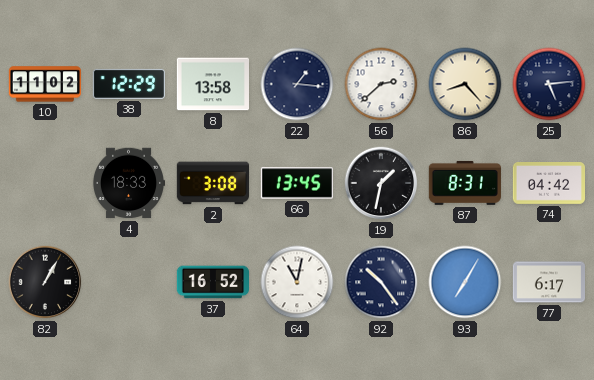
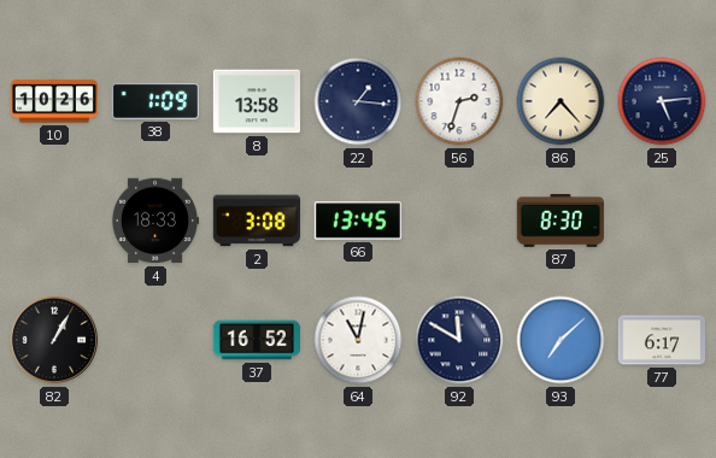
10: 11:02 -> 10:26 (53, 101)
38: 12:29 -> 1:09 (155, 101)
56: 2:38 -> 2:33 (459, 101)
86: 8:23 -> 7:23 (561, 101)
19: 1:32 -> none (381, 183)
87: 8:31 -> 8:30 (561, 221)
74: 04:42 -> none (548, 184)
92: 10:24 -> 11:50 (459, 340)
93: 7:05 -> 7:08 (561, 340)
